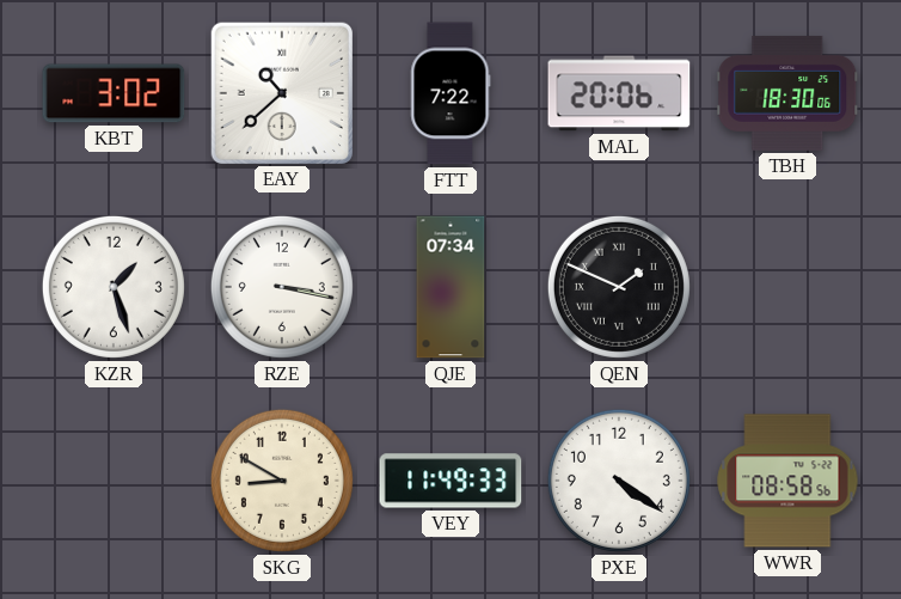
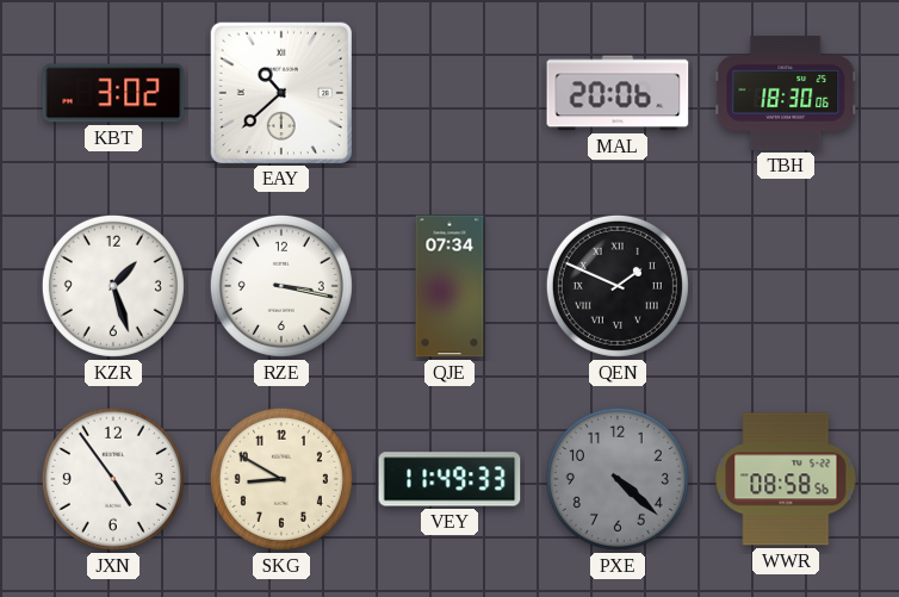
FTT: 7:22 -> none (450, 93)
JXN: none -> 4:54 (113, 479)
PXE: 4:21 -> 4:22 (618, 479)
PXE dial: white -> grey (618, 479)
